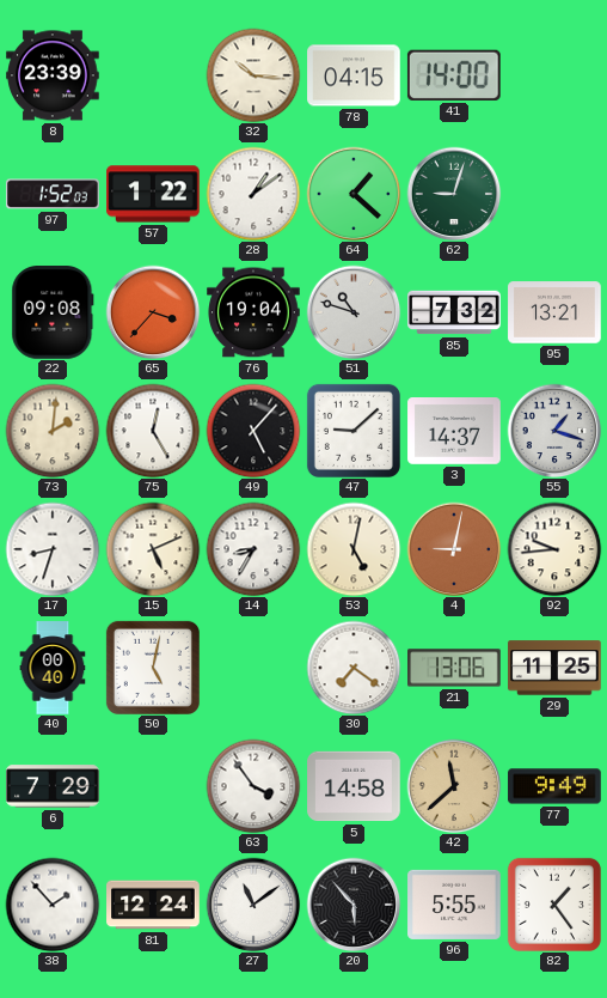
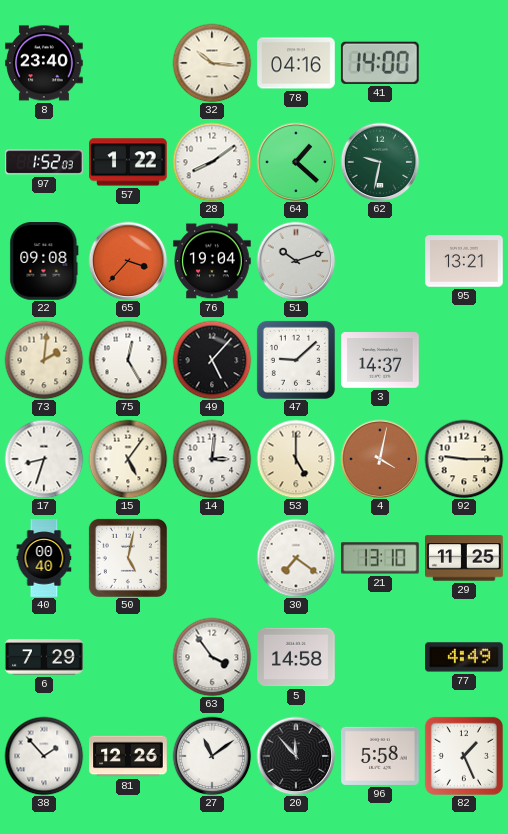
8: 23:39 -> 23:40 (44, 63)
78: 04:15 -> 04:16 (296, 63)
28: 1:09 -> 8:09 (212, 162)
62: 9:03 -> 9:32 (380, 162)
51: 10:48 -> 10:12 (296, 261)
85: 7:32 -> none (454, 312)
55: 1:18 -> none (554, 431)
15: 5:11 -> 5:06 (128, 459)
14: 8:35 -> 3:01 (212, 459)
53: 5:02 -> 5:00 (296, 459)
4: 9:02 -> 4:02 (380, 459)
92: 9:44 -> 9:15 (464, 459)
21: 13:06 -> 13:10 (380, 558)
42: 11:38 -> none (454, 786)
77: 9:49 -> 4:49 (464, 657)
81: 12:24 -> 12:26 (128, 756)
20: 5:53 -> 11:53 (296, 756)
96: 5:55 -> 5:58 (380, 756)
82: 1:24 -> 1:26 (464, 756)
